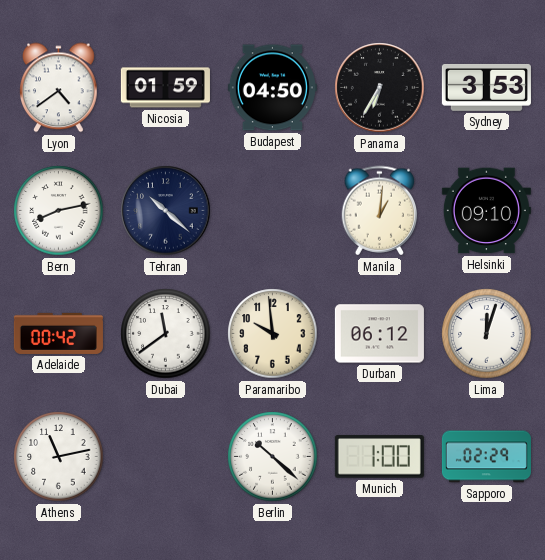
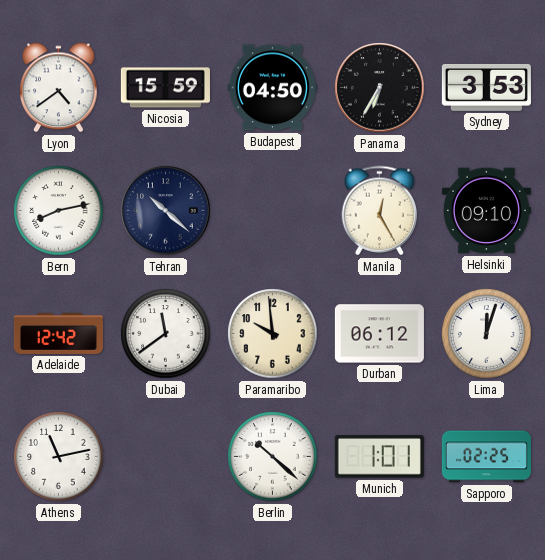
Nicosia: 01:59 -> 15:59 (165, 88)
Manila: 1:01 -> 12:25 (380, 211)
Adelaide: 00:42 -> 12:42 (58, 333)
Munich: 1:00 -> 1:01 (379, 457)
Sapporo: 02:29 -> 02:25 (486, 457)
